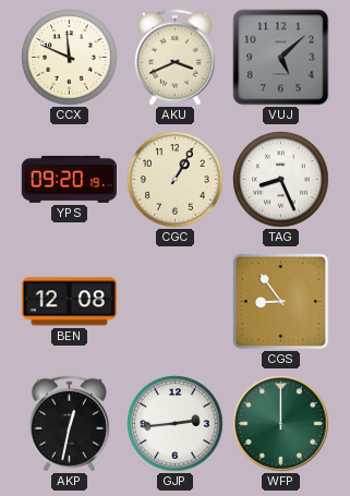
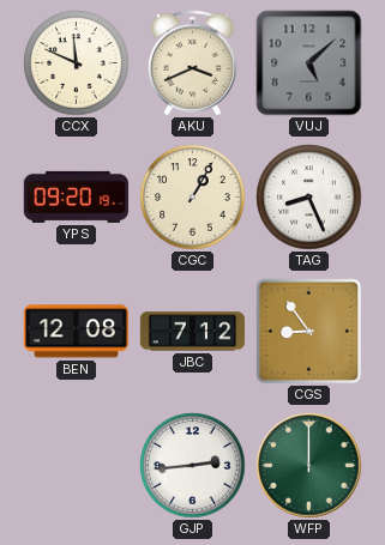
JBC: none -> 7:12 (192, 332)
AKP: 12:32 -> none (69, 424)
